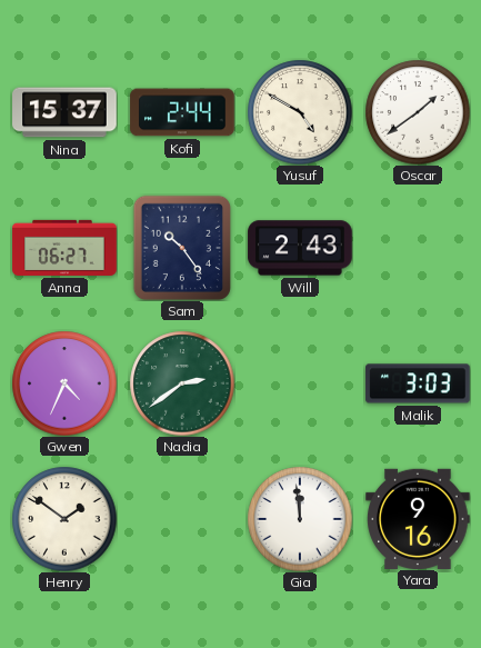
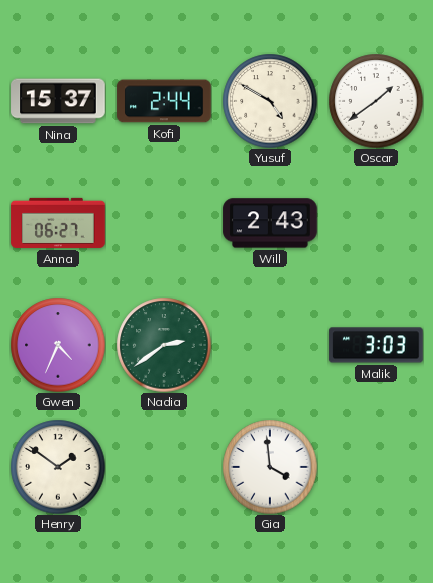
Sam: 10:24 -> none (182, 248)
Gia: 11:59 -> 3:59 (270, 467)
Yara: 9:16 -> none (418, 518)
